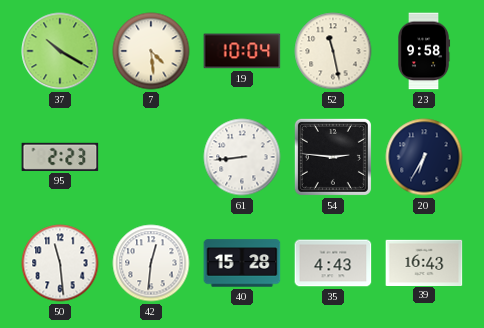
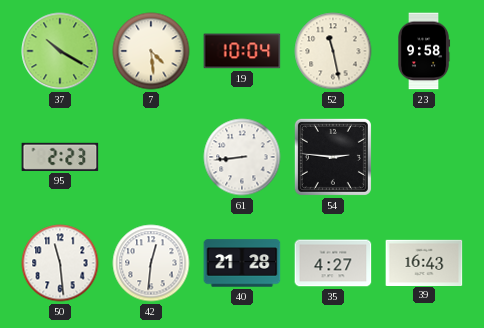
20: 6:35 -> none (424, 157)
40: 15:28 -> 21:28 (242, 263)
35: 4:43 -> 4:27 (333, 263)
